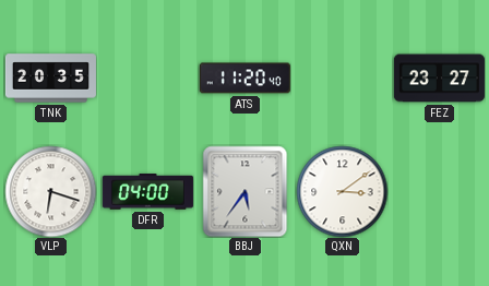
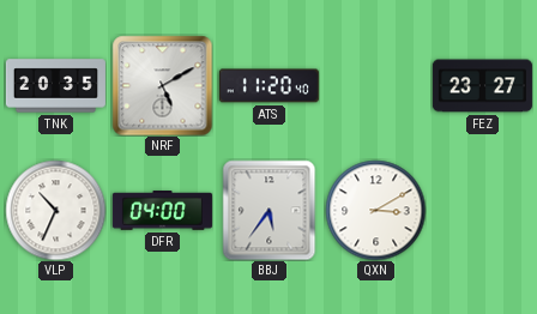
NRF: none -> 5:10 (162, 85)
VLP: 6:18 -> 10:34 (55, 210)
QXN: 3:09 -> 3:10 (375, 210)
